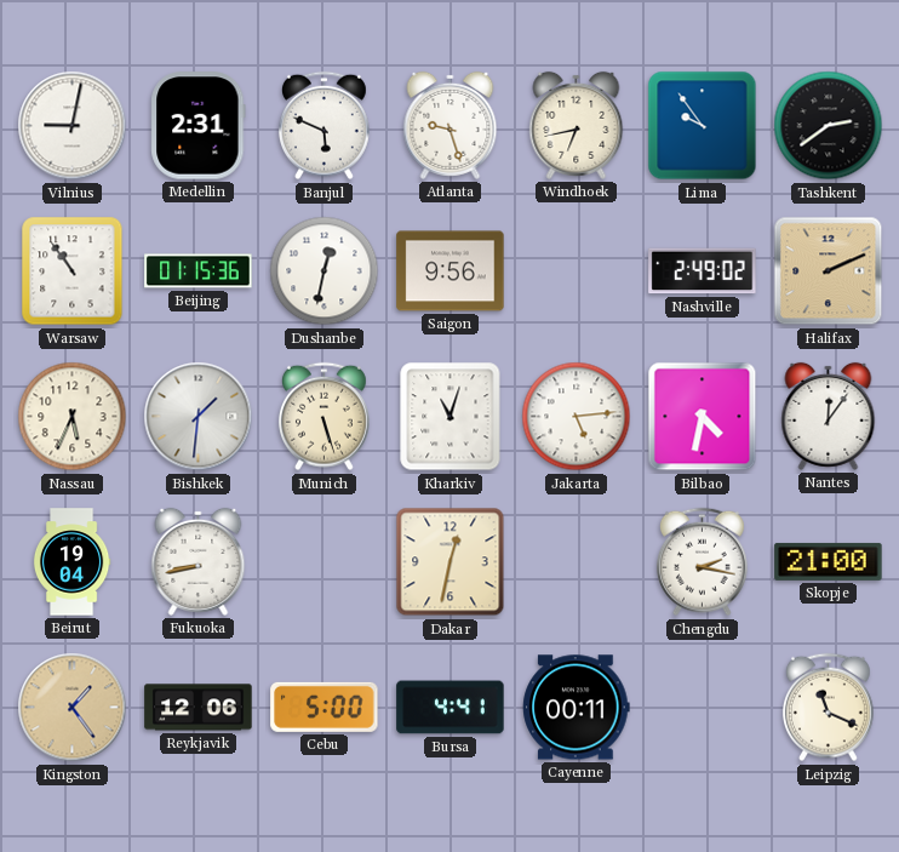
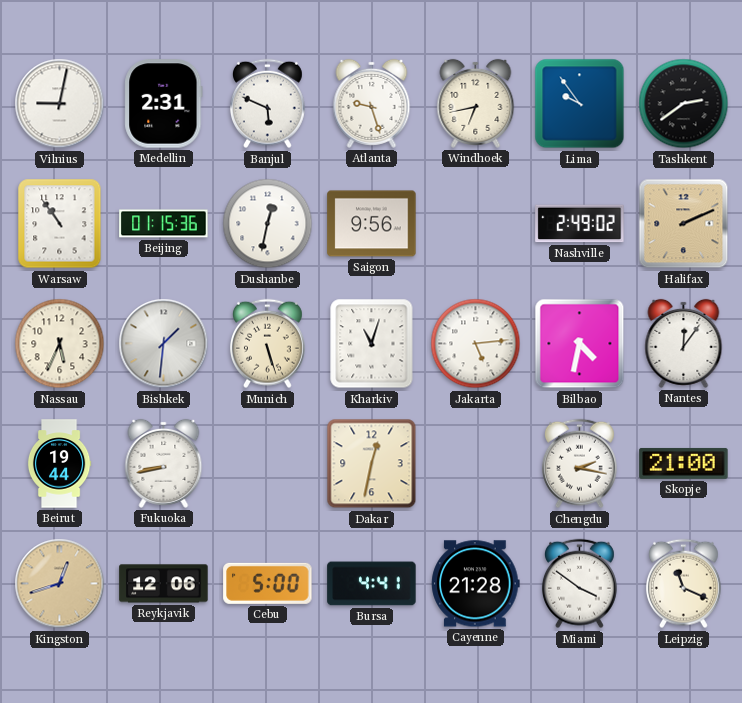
Beirut: 19:04 -> 19:44 (59, 464)
Kingston: 1:24 -> 12:42 (60, 584)
Cayenne: 00:11 -> 21:28 (476, 584)
Miami: none -> 3:51 (579, 584)
